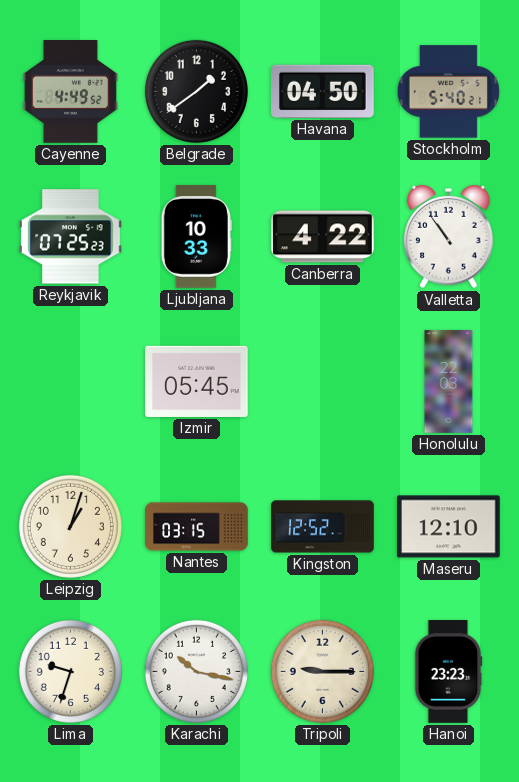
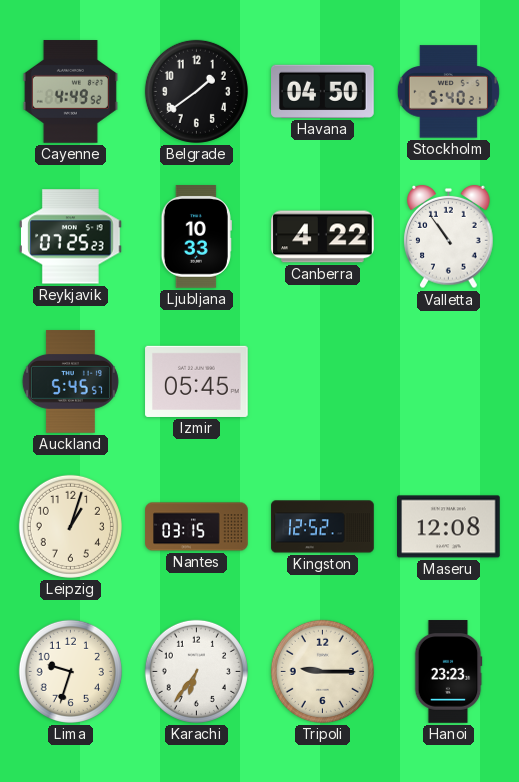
Auckland: none -> 5:45 (70, 382)
Honolulu: 22:03 -> none (449, 382)
Maseru: 12:10 -> 12:08 (449, 527)
Karachi: 10:17 -> 6:36 (196, 671)
